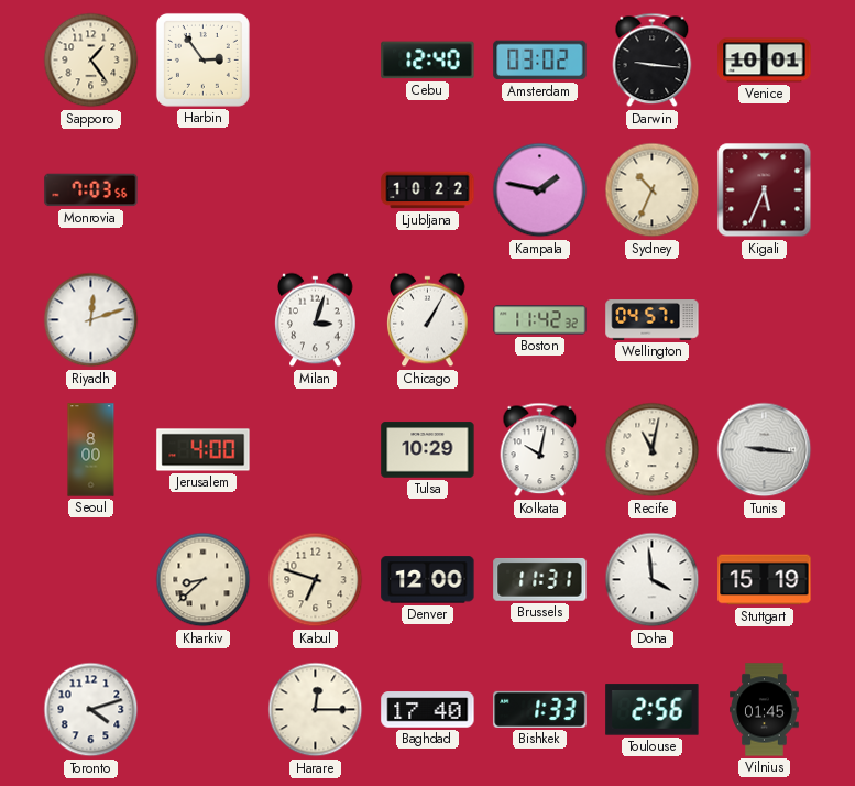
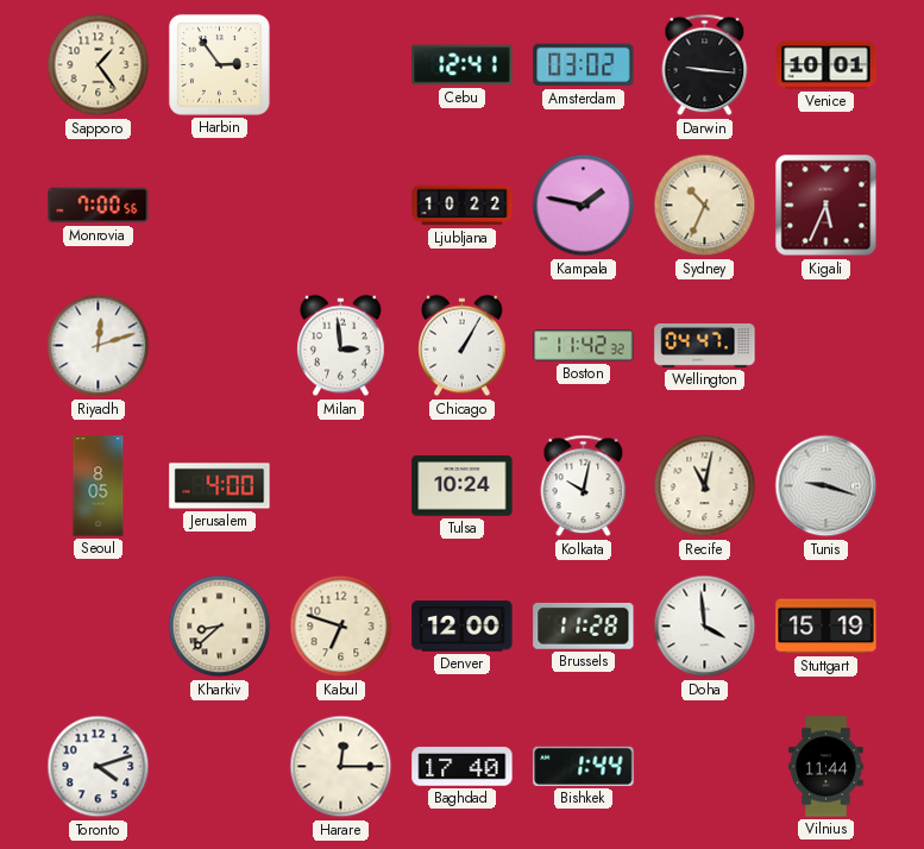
Cebu: 12:40 -> 12:41 (463, 65)
Monrovia: 7:03 -> 7:00 (99, 206)
Milan: 3:03 -> 2:59 (341, 346)
Wellington: 04:57 -> 04:47 (705, 346)
Seoul: 8:00 -> 8:05 (99, 486)
Tulsa: 10:29 -> 10:24 (463, 486)
Tunis: 9:16 -> 9:18 (826, 486)
Brussels: 11:31 -> 11:28 (584, 625)
Bishkek: 1:33 -> 1:44 (584, 766)
Toulouse: 2:56 -> none (653, 710)
Vilnius: 01:45 -> 11:44 (826, 767)
